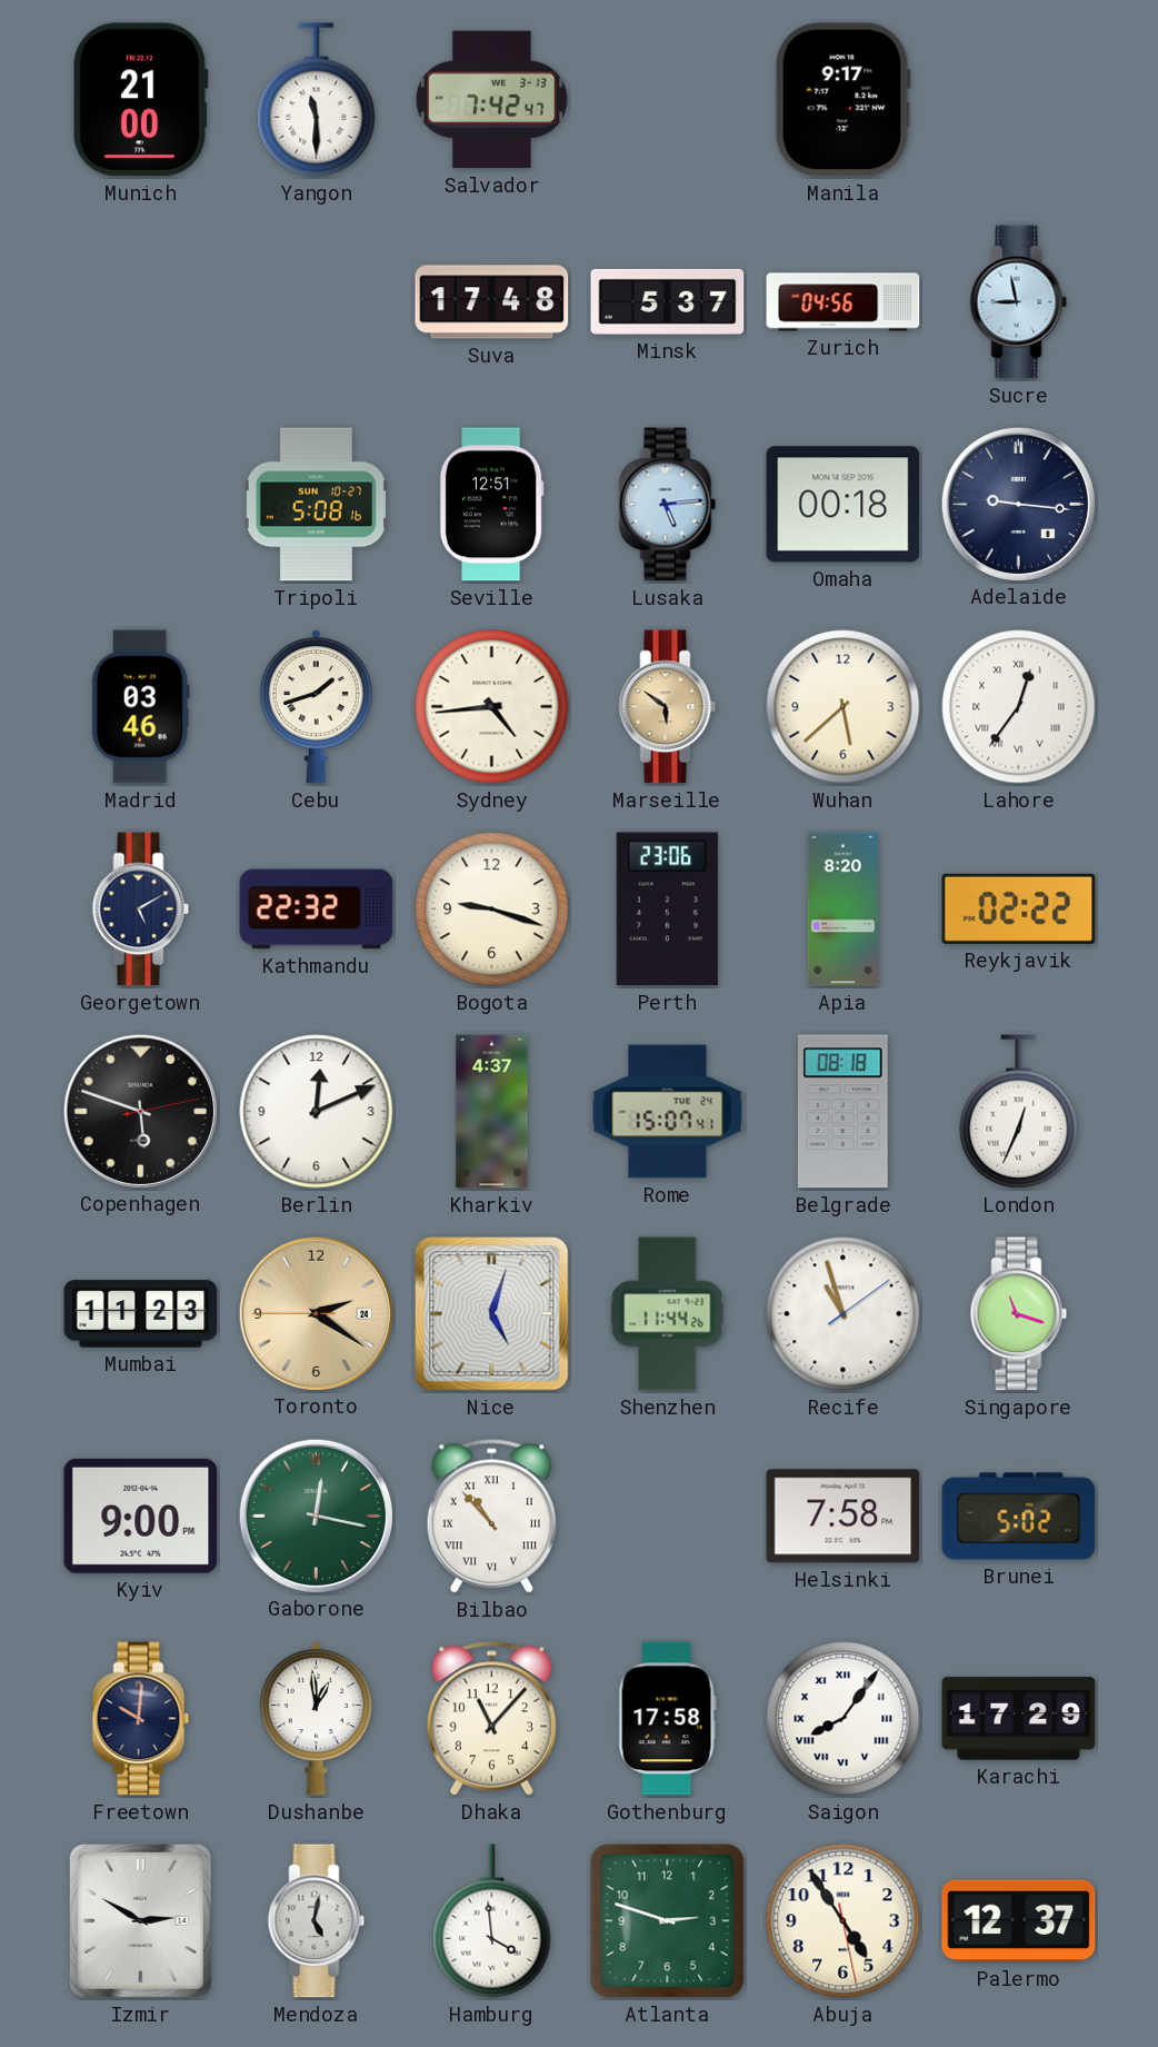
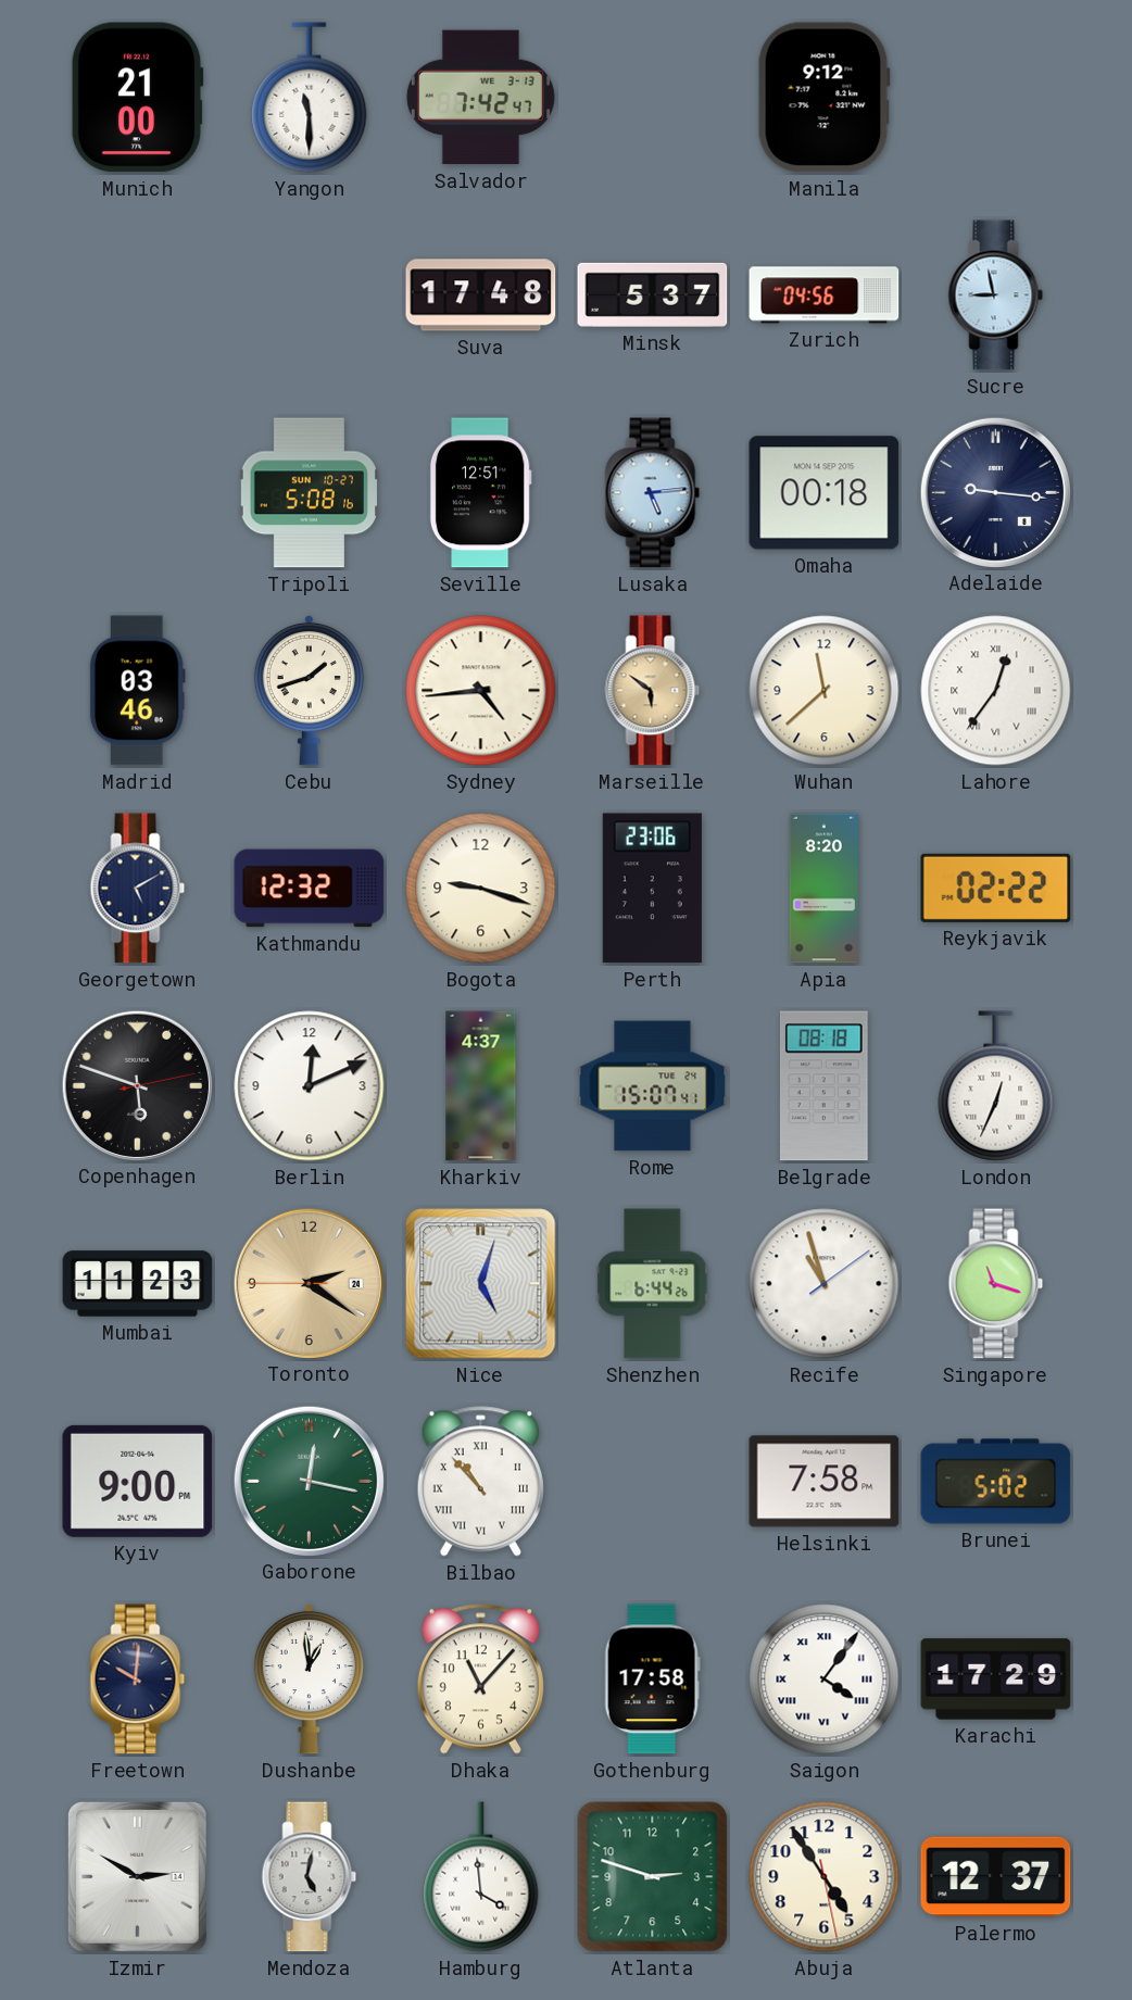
Manila: 9:17 -> 9:12 (823, 98)
Wuhan: 5:38 -> 11:38 (825, 691)
Kathmandu: 22:32 -> 12:32 (310, 889)
Shenzhen: 11:44 -> 6:44 (653, 1284)
Saigon: 8:06 -> 4:06 (825, 1680)
